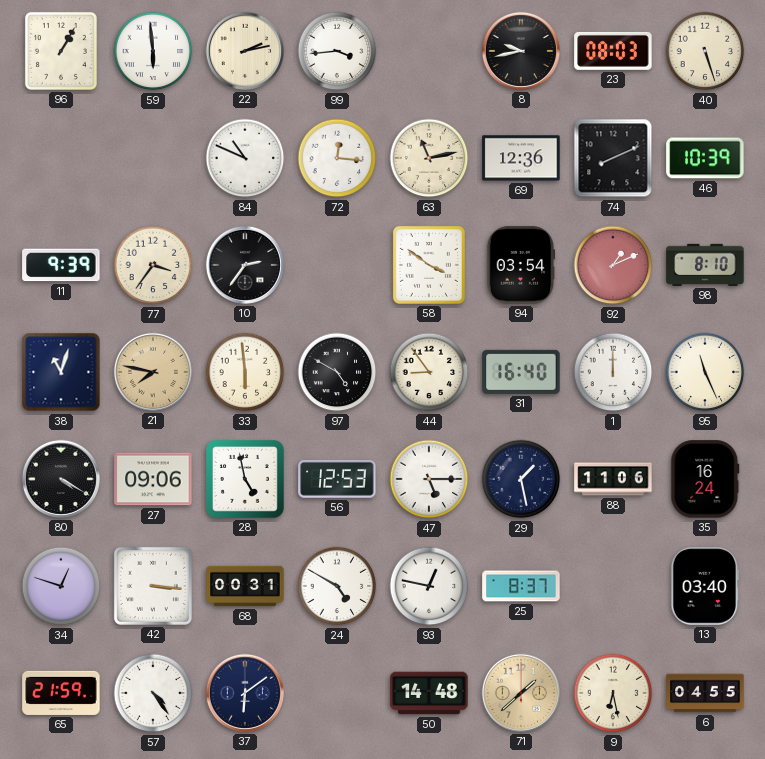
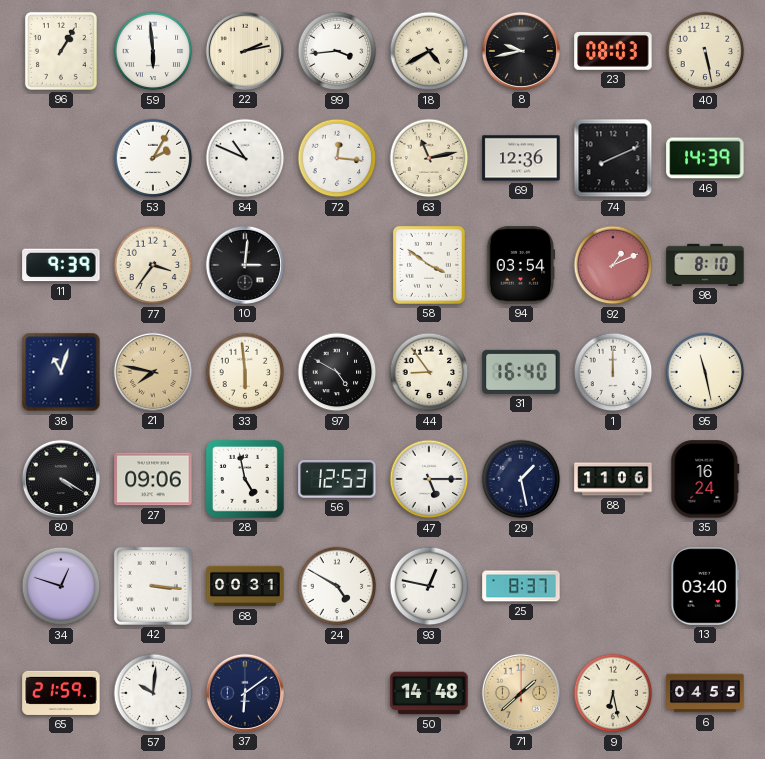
18: none -> 4:40 (429, 51)
40: 5:27 -> 5:28 (705, 51)
53: none -> 2:05 (153, 158)
46: 10:39 -> 14:39 (705, 158)
10: 2:36 -> 3:01 (245, 265)
95: 11:26 -> 11:28 (705, 372)
57: 4:24 -> 10:01 (153, 693)
